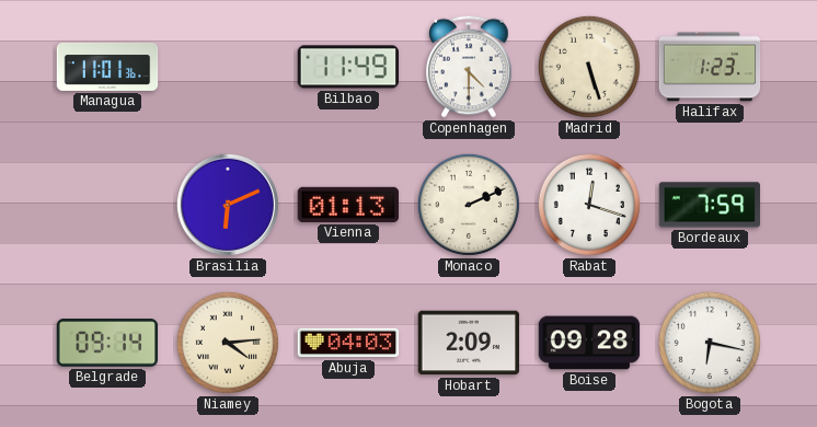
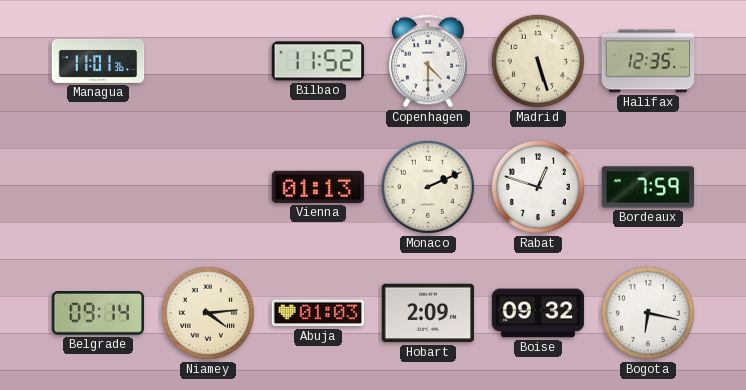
Bilbao: 11:49 -> 11:52 (318, 61)
Halifax: 1:23 -> 12:35 (648, 61)
Brasilia: 6:11 -> none (228, 205)
Rabat: 12:18 -> 12:48 (538, 187)
Abuja: 04:03 -> 01:03 (318, 313)
Boise: 09:28 -> 09:32 (538, 313)
